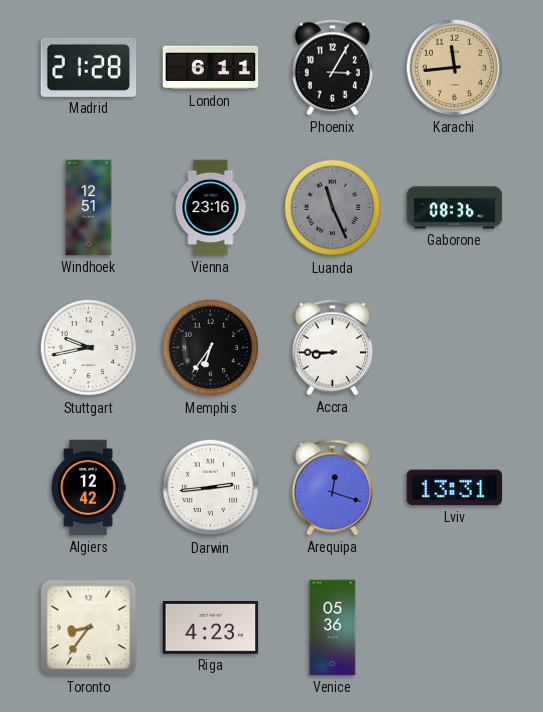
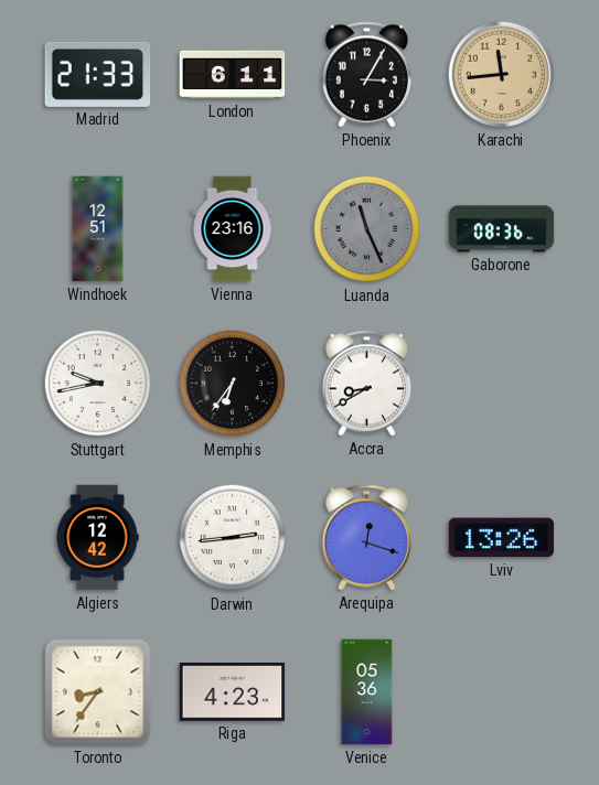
Madrid: 21:28 -> 21:33 (98, 74)
Accra: 8:45 -> 8:40 (367, 384)
Lviv: 13:31 -> 13:26 (502, 538)
